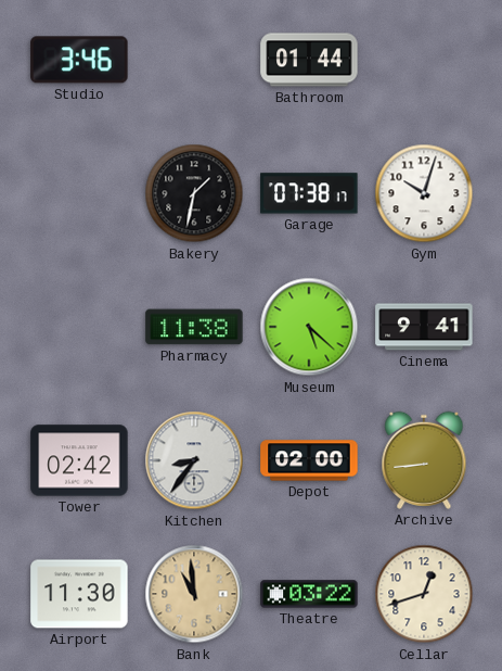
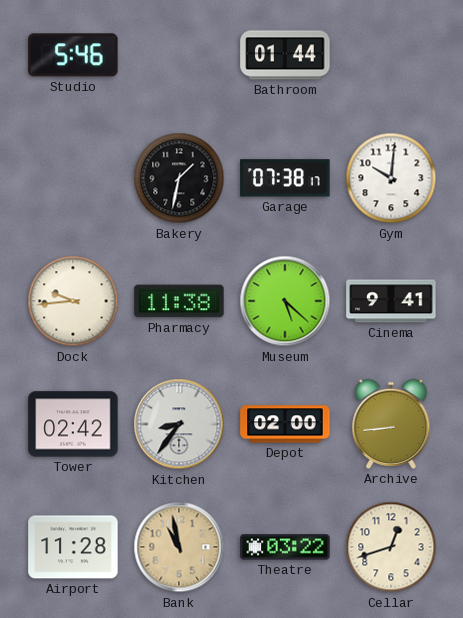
Studio: 3:46 -> 5:46 (73, 55)
Gym: 10:03 -> 10:01 (391, 178)
Dock: none -> 9:44 (73, 301)
Airport: 11:30 -> 11:28 (73, 547)
Bank: 10:59 -> 10:58 (179, 547)
